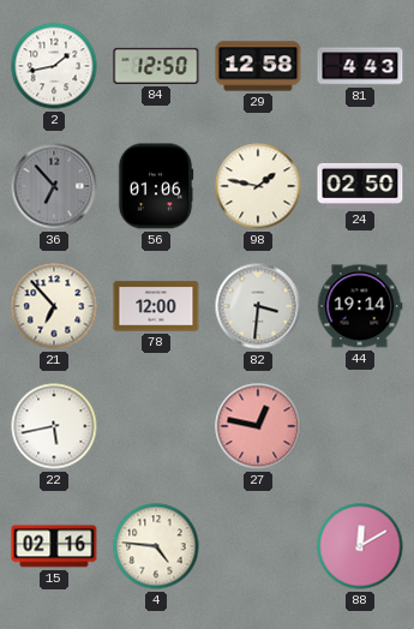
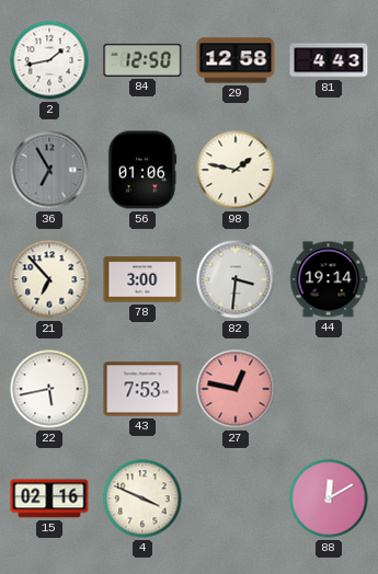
36: 6:53 -> 6:55 (49, 170)
24: 02:50 -> none (360, 186)
78: 12:00 -> 3:00 (142, 279)
43: none -> 7:53 (142, 389)
4: 4:46 -> 3:49 (142, 498)
